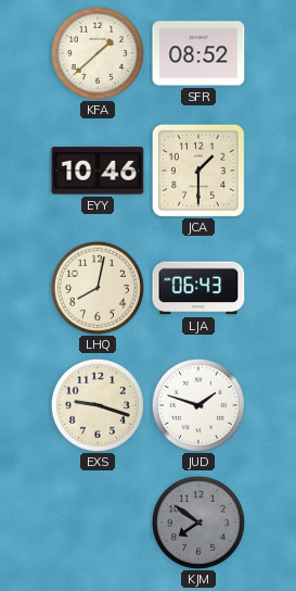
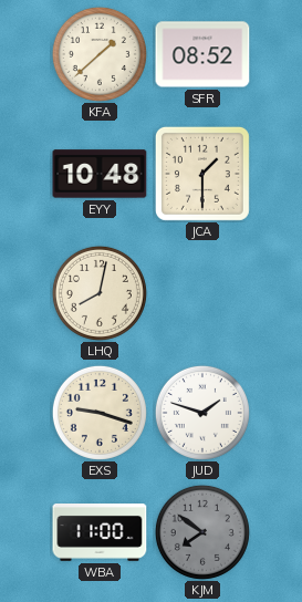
EYY: 10:46 -> 10:48 (100, 174)
LJA: 06:43 -> none (198, 288)
WBA: none -> 11:00 (100, 533)
